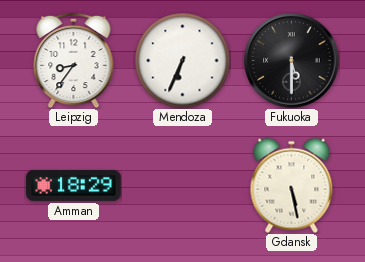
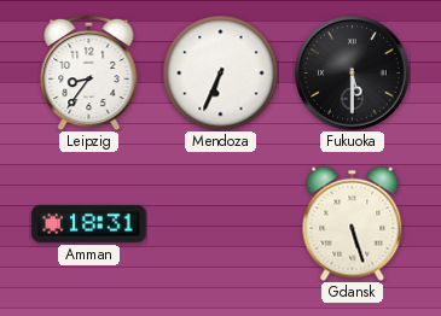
Amman: 18:29 -> 18:31 (89, 223)
Gdansk: 5:28 -> 5:27 (353, 223)
